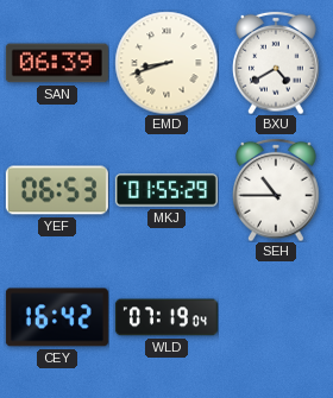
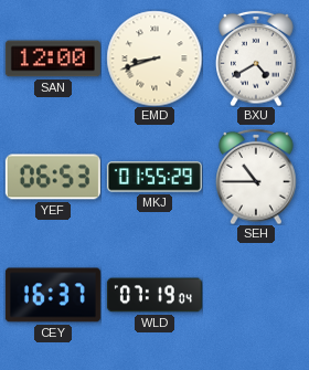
SAN: 06:39 -> 12:00 (53, 59)
CEY: 16:42 -> 16:37 (53, 295)
